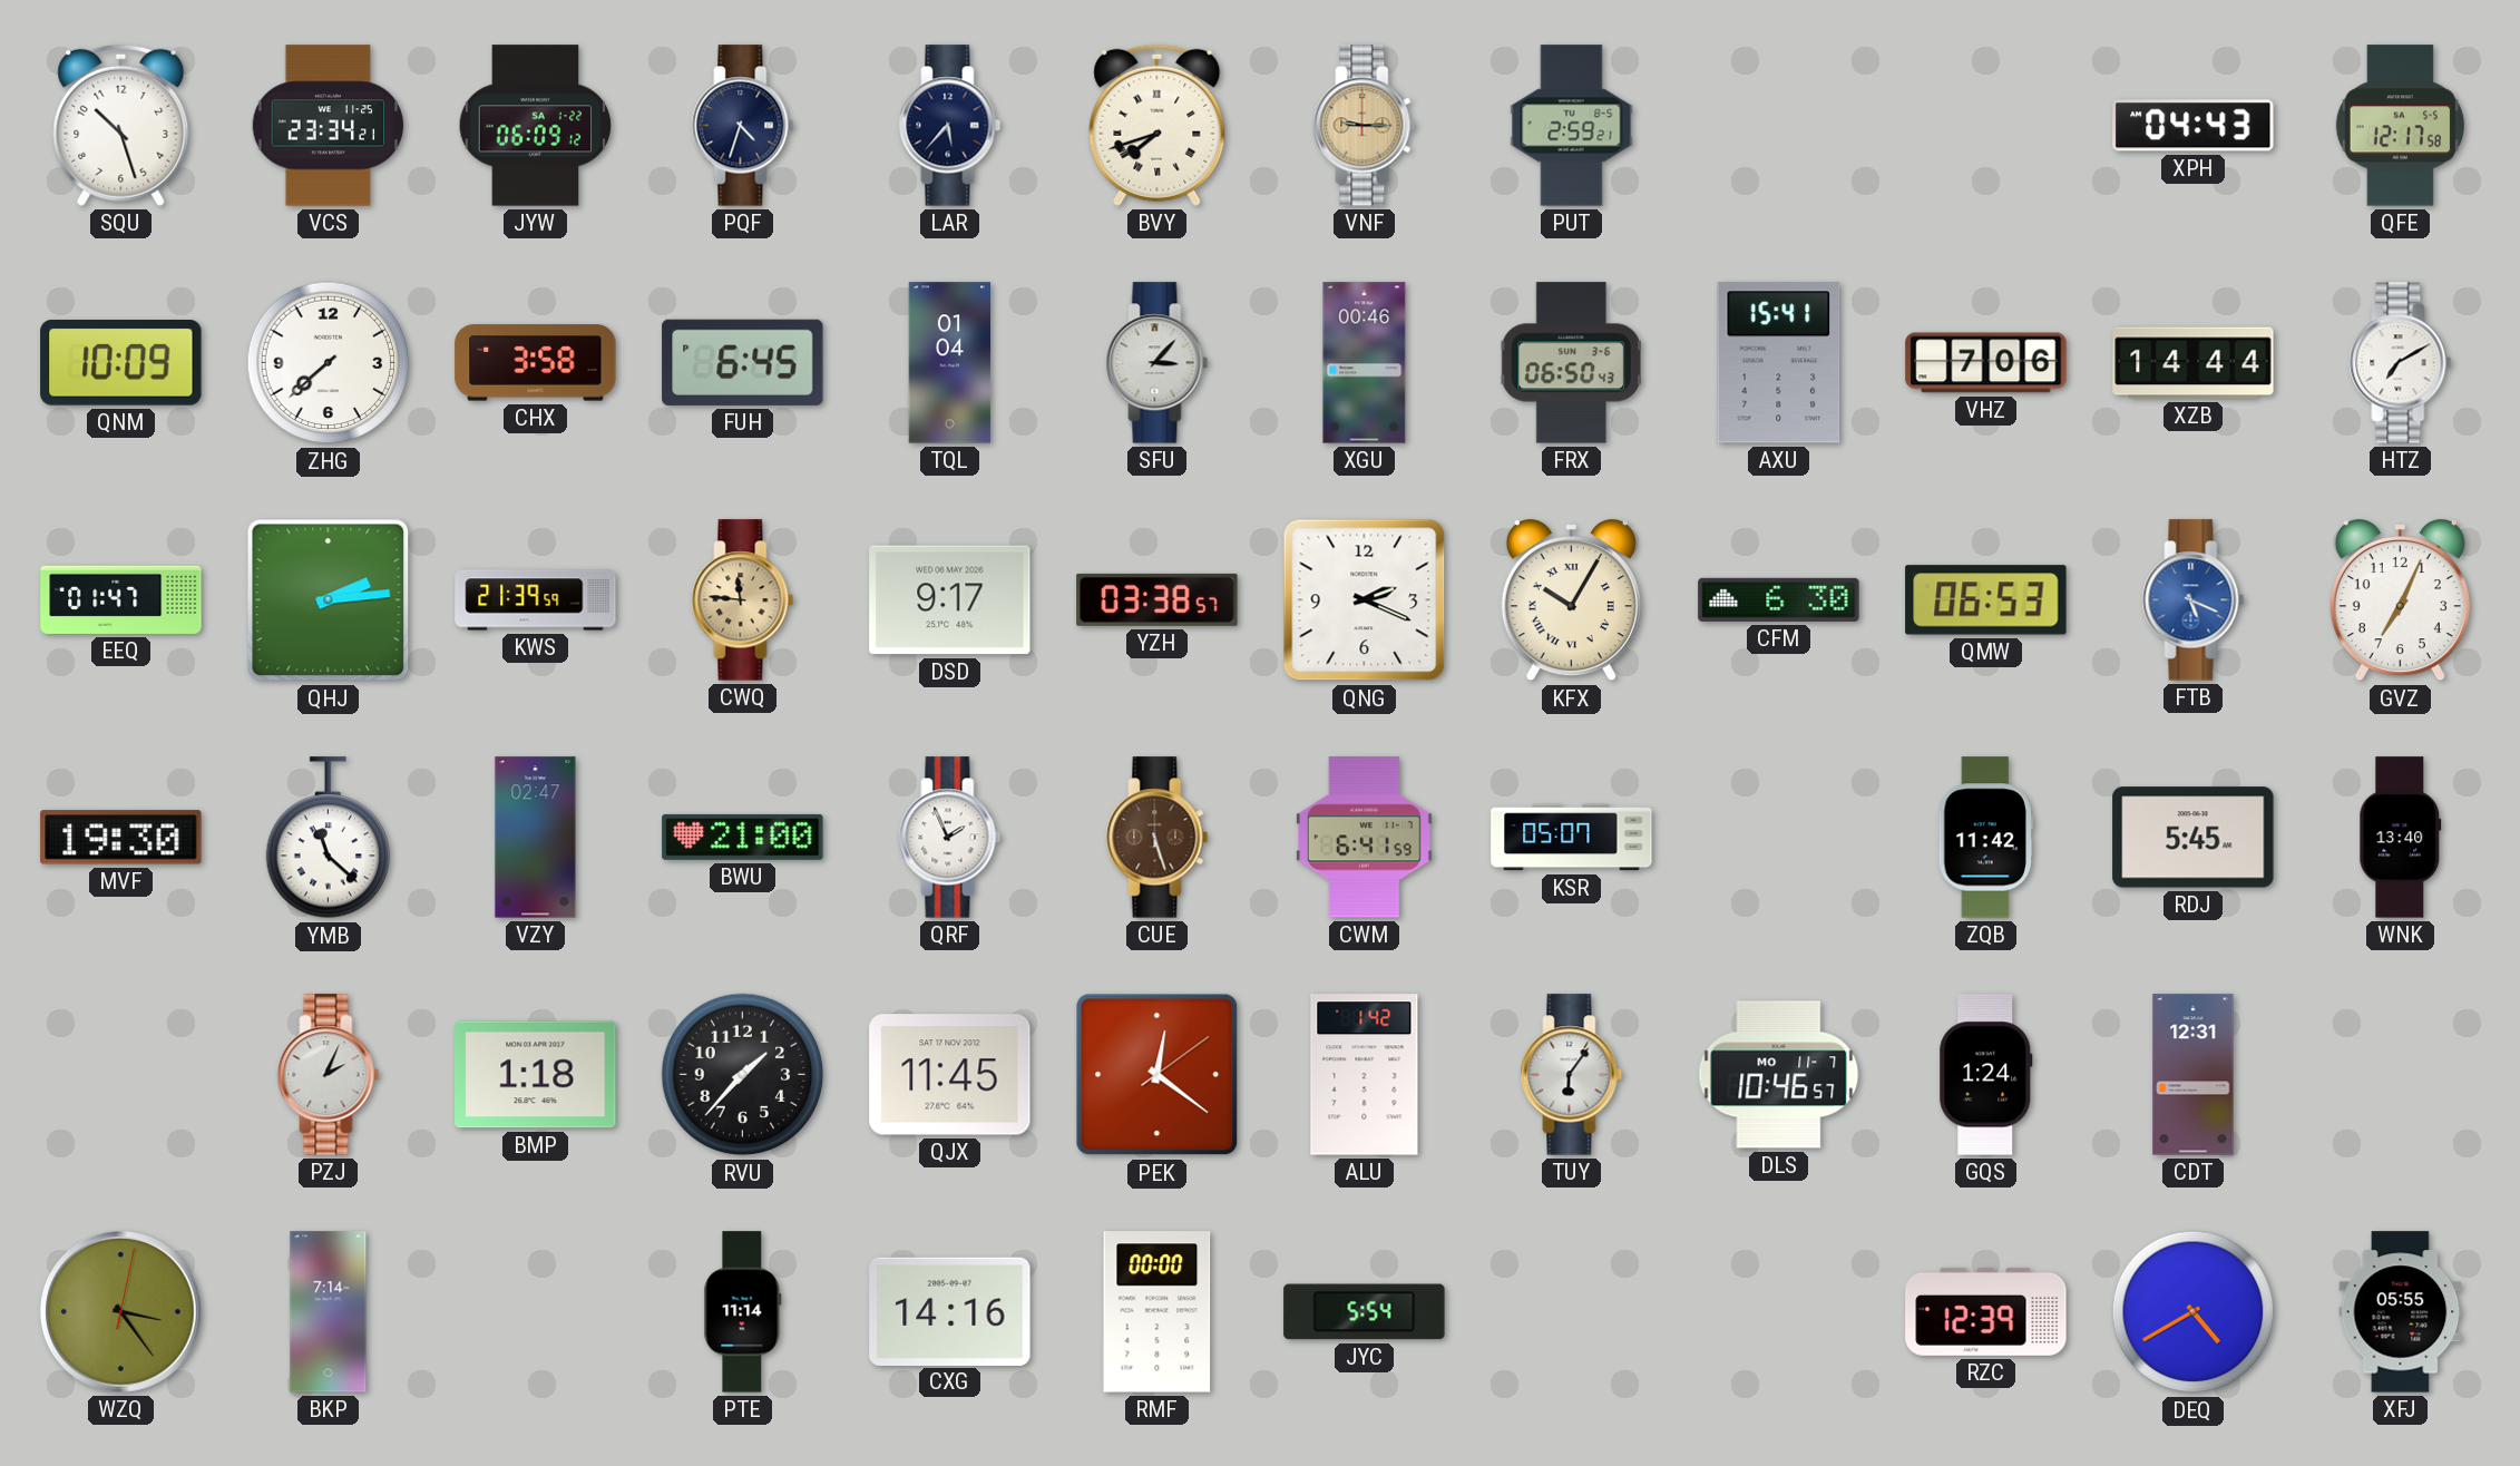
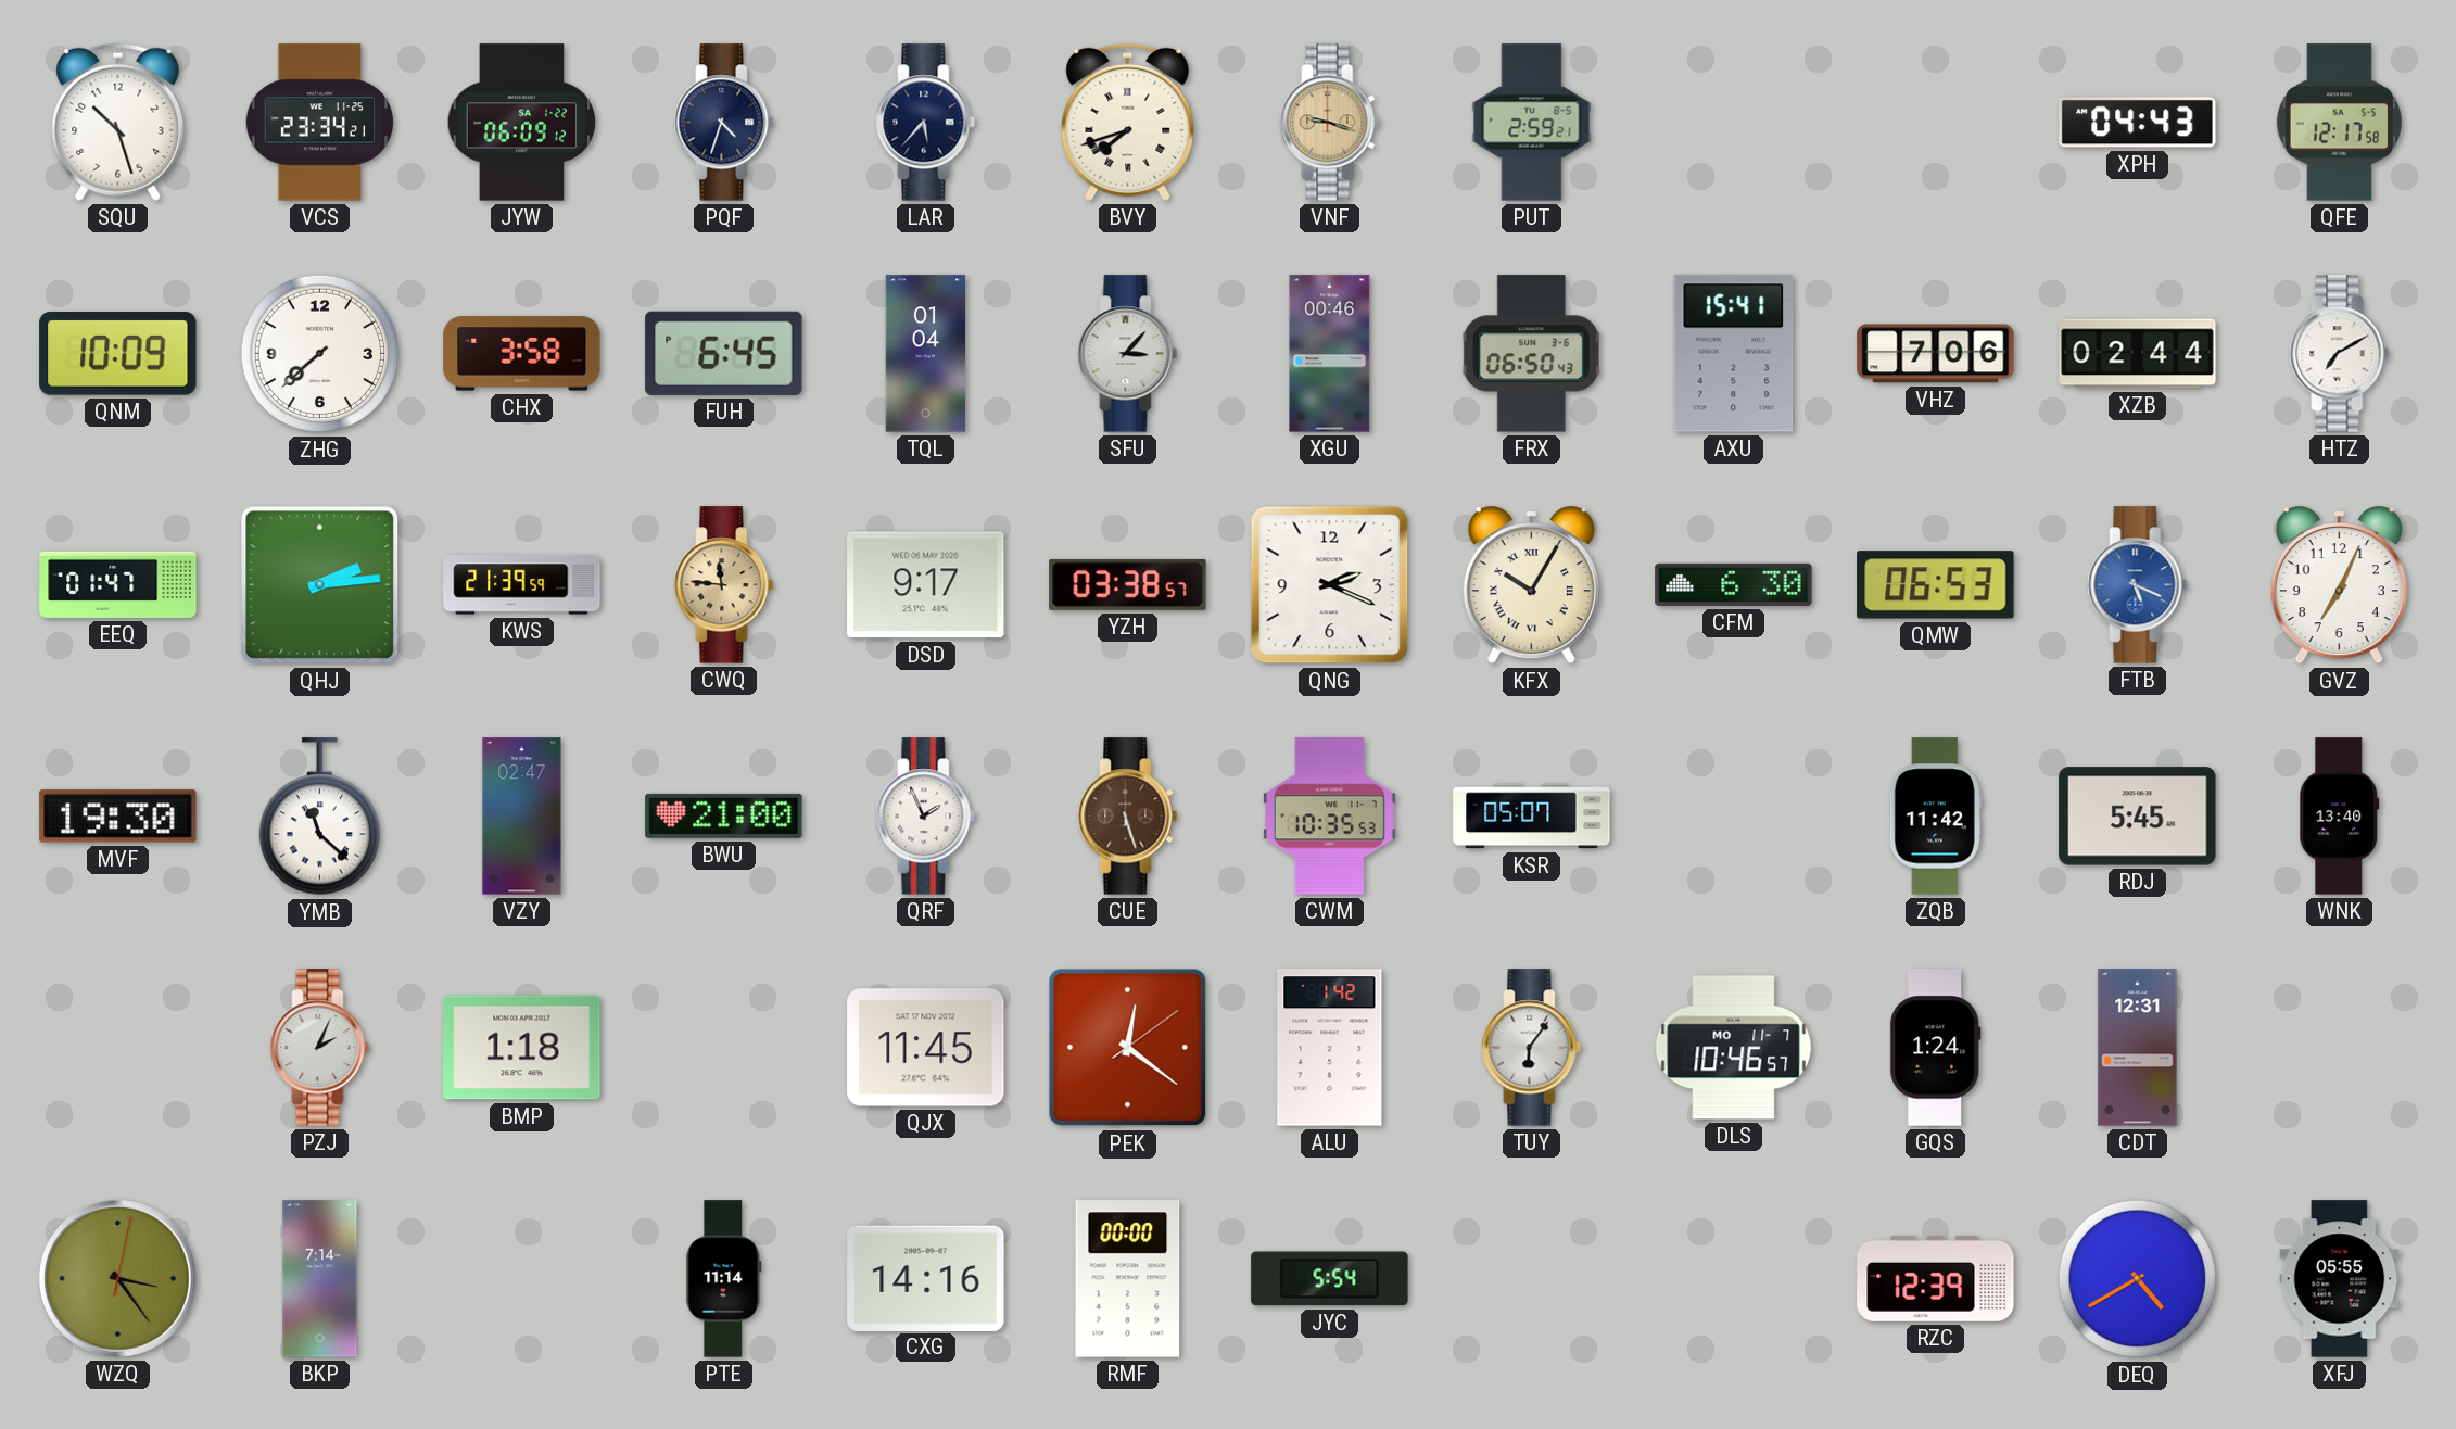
VNF: 9:15 -> 9:18 (1330, 123)
XZB: 14:44 -> 02:44 (2138, 354)
CWM: 6:41 -> 10:35 (1329, 817)
RVU: 1:37 -> none (743, 1075)
